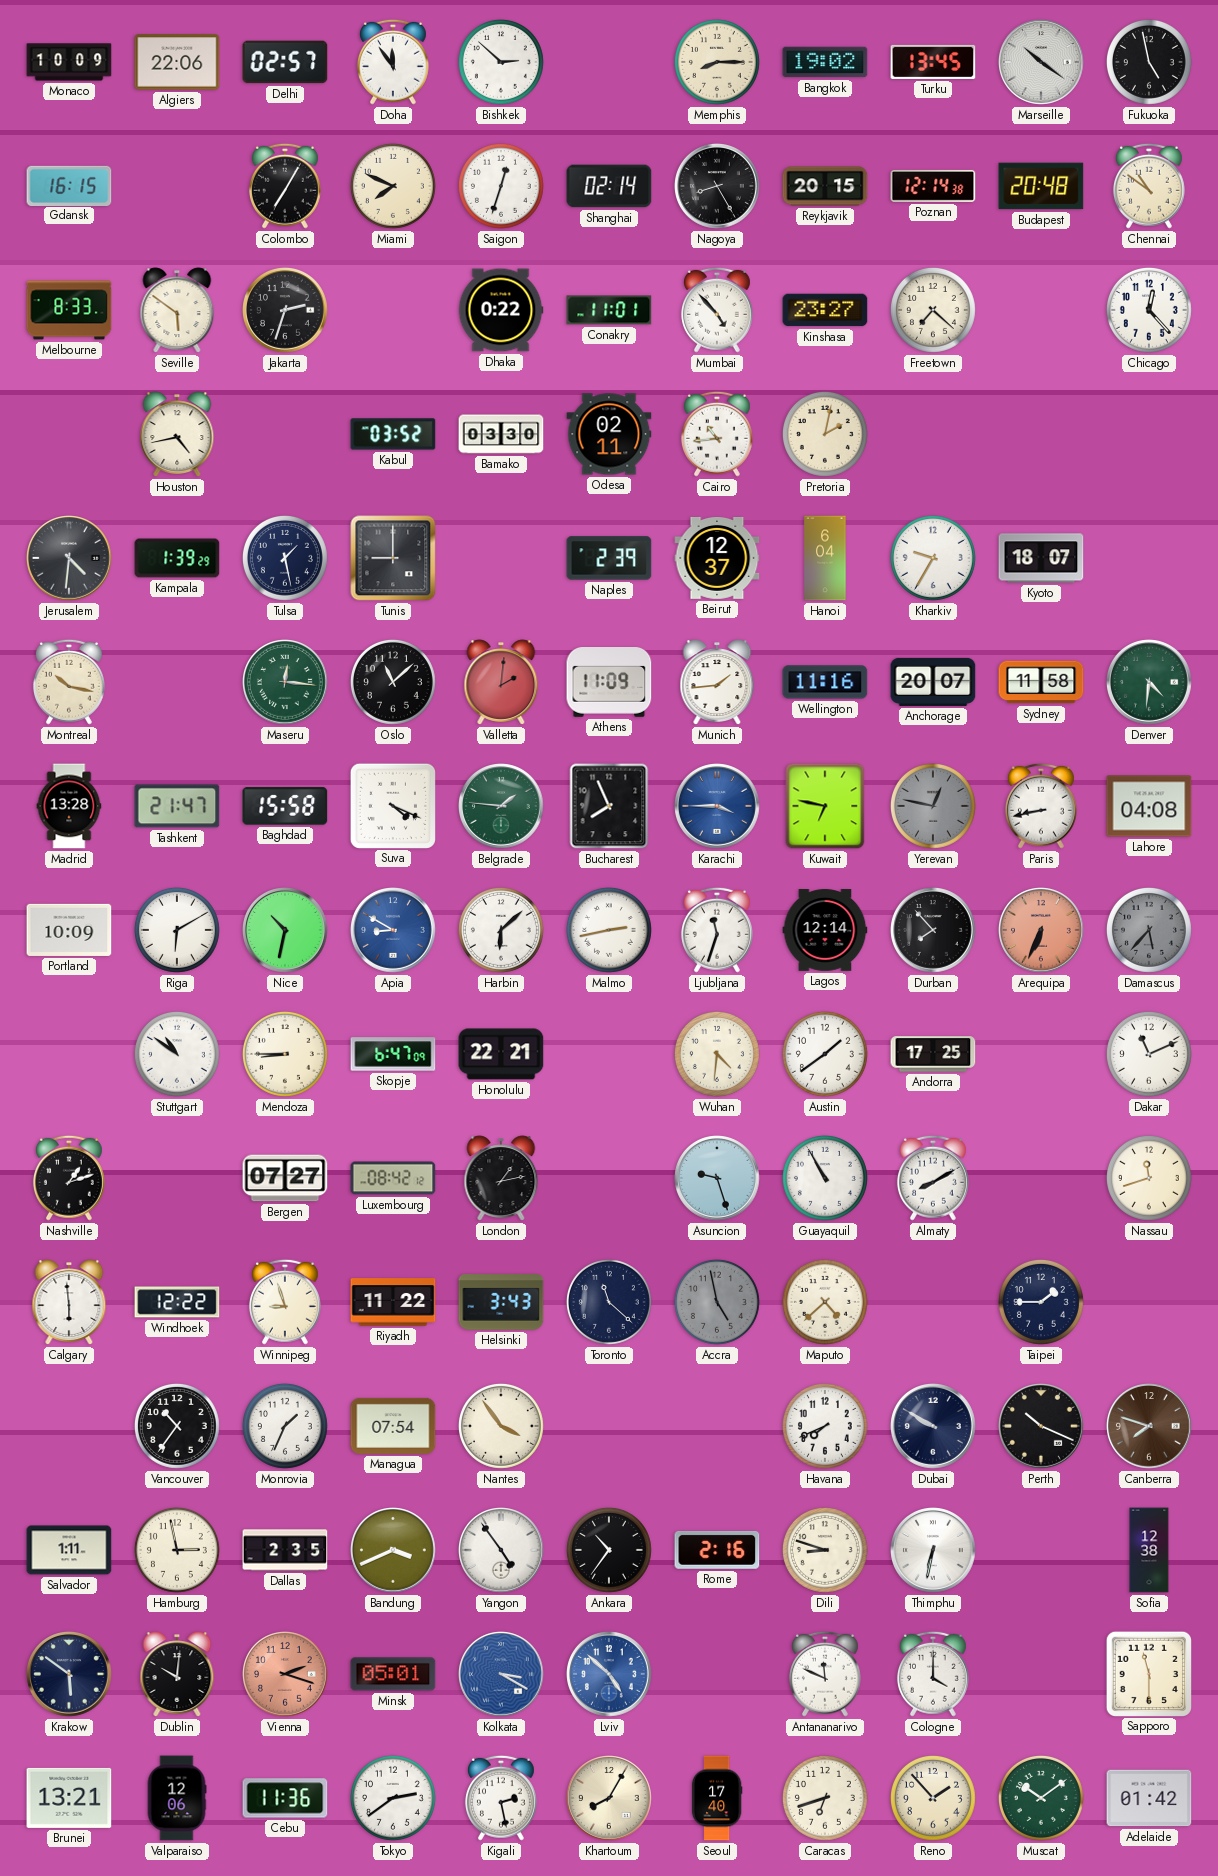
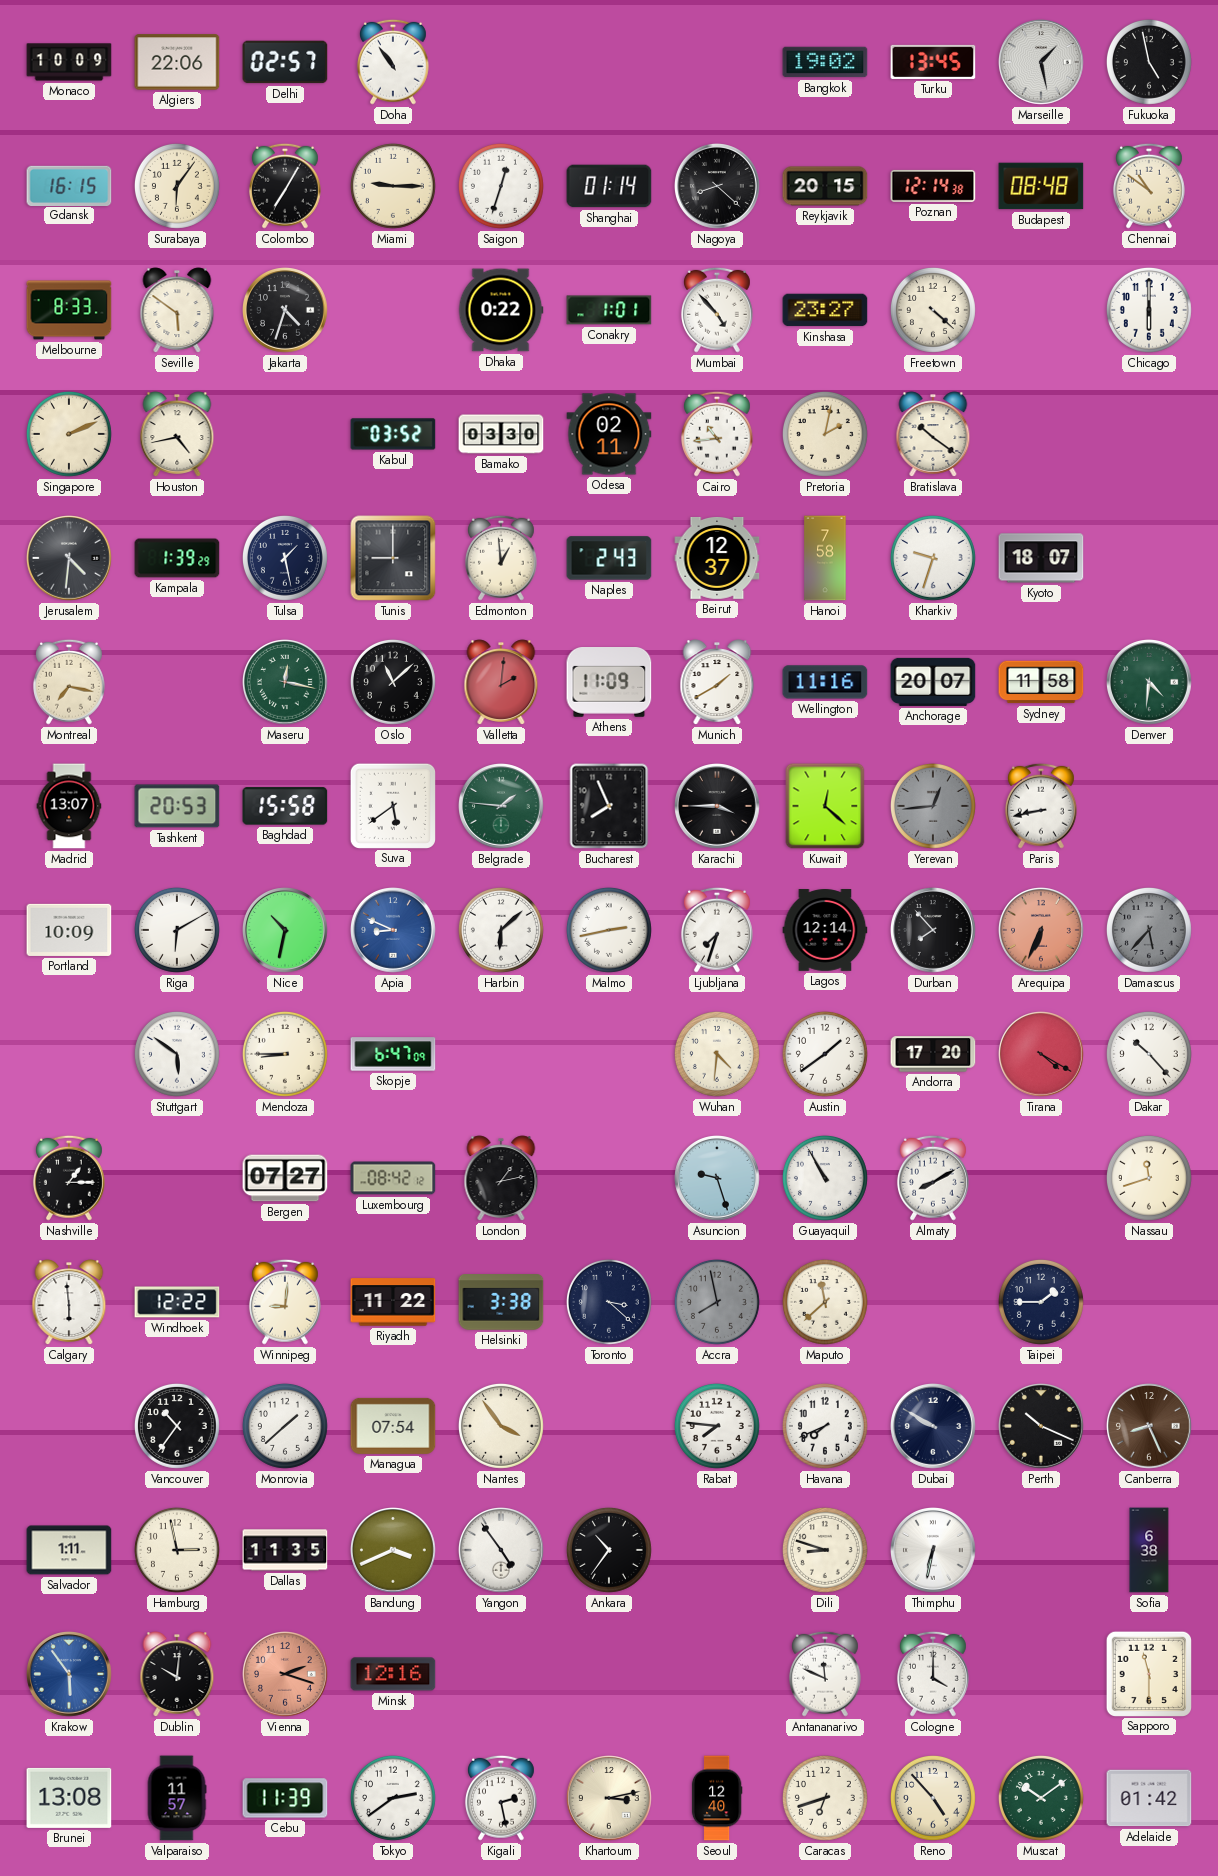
Doha: 11:54 -> 10:54 (393, 62)
Bishkek: 2:52 -> none (501, 62)
Memphis: 8:15 -> none (717, 62)
Marseille: 10:21 -> 1:28 (1042, 63)
Surabaya: none -> 6:06 (177, 186)
Miami: 7:49 -> 9:15 (393, 186)
Shanghai: 02:14 -> 01:14 (609, 186)
Nagoya: 8:25 -> 8:22 (718, 187)
Budapest: 20:48 -> 08:48 (1041, 186)
Jakarta: 2:33 -> 4:33 (286, 311)
Conakry: 11:01 -> 1:01 (609, 310)
Freetown: 7:22 -> 4:22 (933, 310)
Chicago: 12:23 -> 6:00 (1149, 310)
Singapore: none -> 2:11 (69, 434)
Bratislava: none -> 10:21 (933, 434)
Edmonton: none -> 12:59 (501, 558)
Naples: 2:39 -> 2:43 (609, 558)
Hanoi: 6:04 -> 7:58 (825, 558)
Kharkiv: 9:35 -> 9:33 (933, 558)
Montreal: 10:17 -> 7:17 (69, 682)
Maseru: 12:16 -> 12:17 (286, 683)
Munich: 1:44 -> 1:40 (717, 682)
Madrid: 13:28 -> 13:07 (69, 806)
Tashkent: 21:47 -> 20:53 (177, 806)
Suva: 4:19 -> 5:39 (392, 805)
Karachi dial: blue -> black (718, 807)
Kuwait: 6:47 -> 12:22 (825, 806)
Yerevan: 12:47 -> 12:44 (933, 806)
Lahore: 04:08 -> none (1149, 806)
Apia: 8:50 -> 8:49 (394, 931)
Ljubljana: 11:33 -> 7:33 (717, 930)
Stuttgart: 10:51 -> 5:51 (177, 1054)
Honolulu: 22:21 -> none (501, 1054)
Andorra: 17:25 -> 17:20 (933, 1054)
Tirana: none -> 4:20 (1042, 1055)
Dakar: 11:11 -> 10:23 (1149, 1054)
Nashville: 1:12 -> 1:15 (69, 1178)
Winnipeg: 8:57 -> 9:01 (285, 1302)
Helsinki: 3:43 -> 3:38 (501, 1302)
Toronto: 11:22 -> 3:22 (609, 1302)
Accra: 4:58 -> 7:58 (717, 1302)
Maputo: 4:38 -> 11:38 (825, 1302)
Monrovia: 1:34 -> 1:38 (285, 1426)
Rabat: none -> 7:46 (717, 1426)
Canberra: 7:48 -> 8:26 (1150, 1427)
Dallas: 2:35 -> 11:35 (285, 1550)
Rome: 2:16 -> none (717, 1550)
Sofia: 12:38 -> 6:38 (1149, 1550)
Krakow: 5:51 -> 5:54 (70, 1675)
Krakow dial: navy -> blue (70, 1675)
Minsk: 05:01 -> 12:16 (393, 1674)
Kolkata: 3:20 -> none (502, 1675)
Lviv: 4:52 -> none (610, 1675)
Brunei: 13:21 -> 13:08 (69, 1798)
Valparaiso: 12:06 -> 11:57 (177, 1798)
Cebu: 11:36 -> 11:39 (285, 1798)
Khartoum: 8:05 -> 3:13 (610, 1799)
Seoul: 17:40 -> 12:40 (717, 1798)
Reno: 1:53 -> 4:53 (933, 1798)
